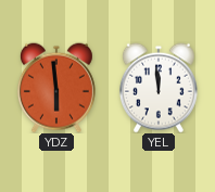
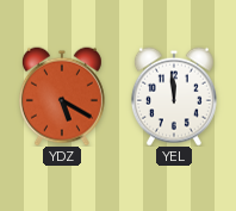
YDZ: 5:59 -> 5:20 (62, 97)
